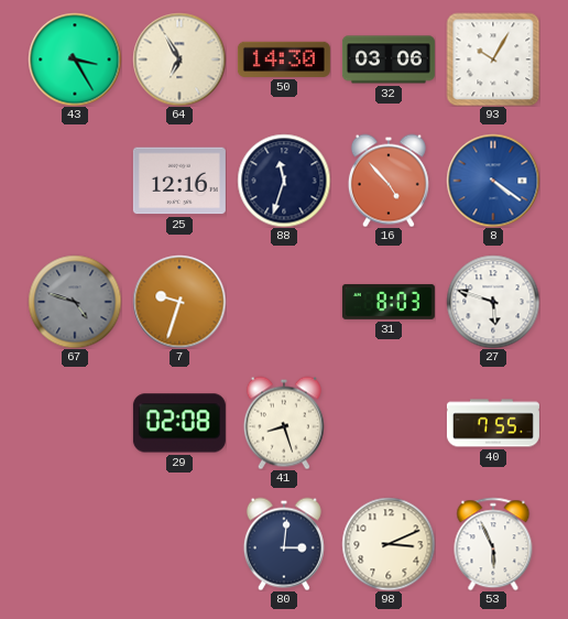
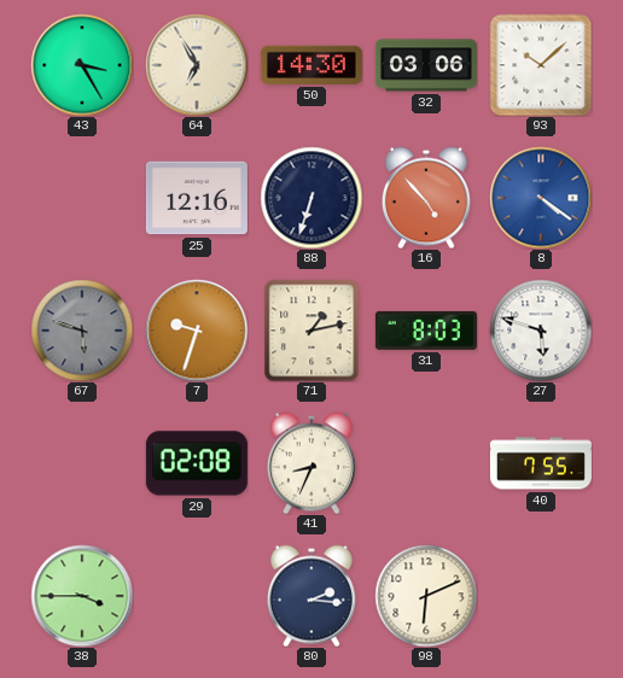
93: 10:05 -> 10:08 (541, 65)
88: 11:33 -> 6:33 (311, 198)
67: 4:48 -> 5:48 (82, 331)
71: none -> 1:13 (311, 331)
41: 8:27 -> 8:34 (311, 463)
38: none -> 3:45 (82, 596)
80: 3:01 -> 2:16 (311, 596)
98: 3:11 -> 6:11 (426, 596)
53: 5:56 -> none (493, 544)
